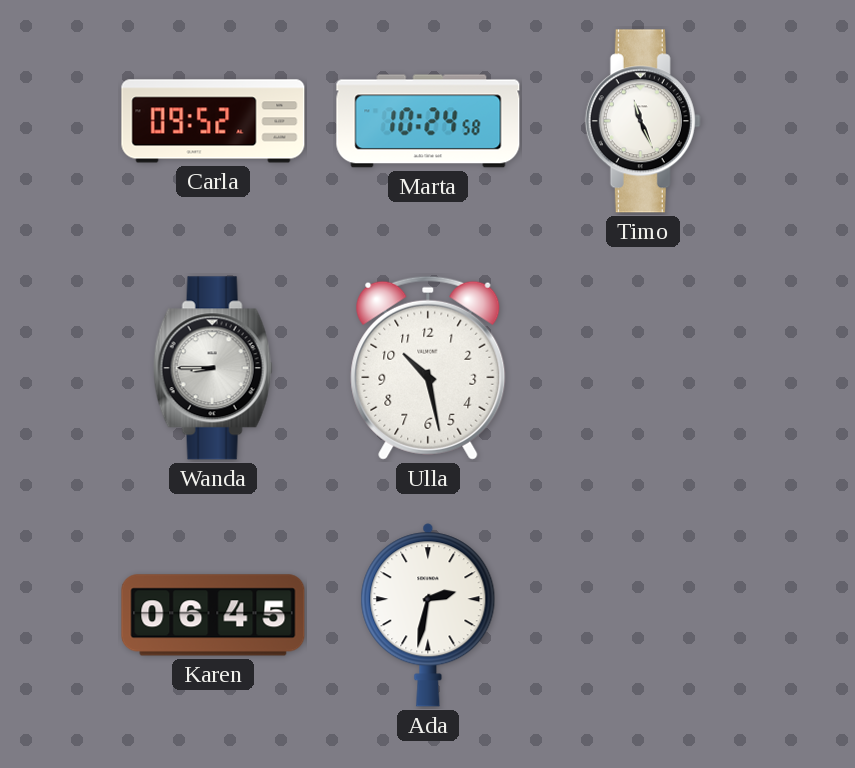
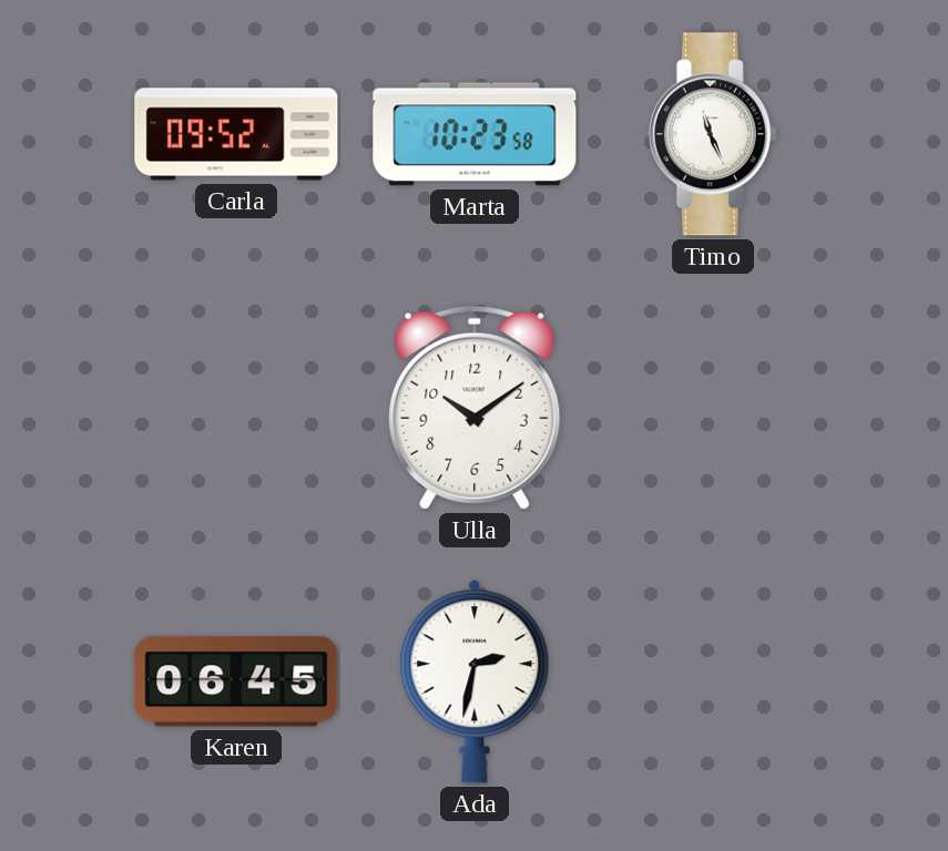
Marta: 10:24 -> 10:23 (475, 134)
Wanda: 8:45 -> none (213, 368)
Ulla: 10:28 -> 10:09 (475, 408)
